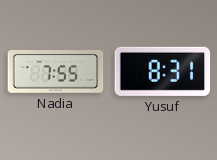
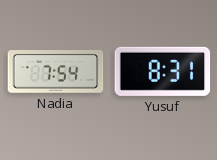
Nadia: 7:55 -> 7:54 (56, 72)
